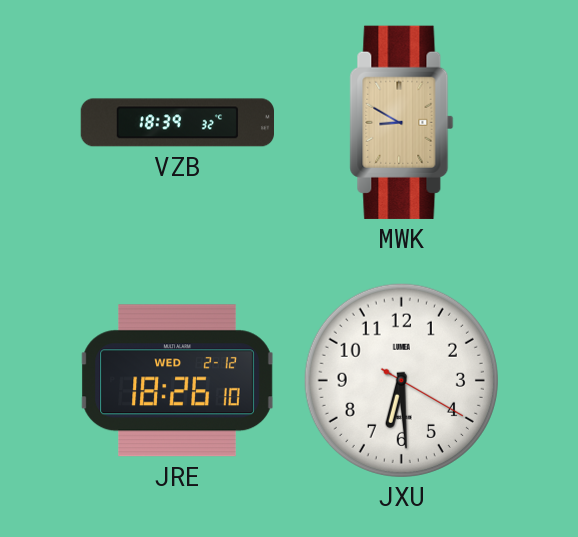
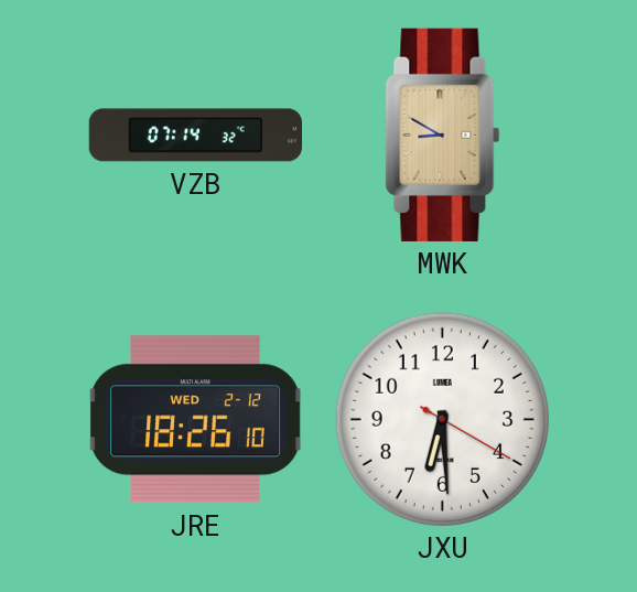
VZB: 18:39 -> 07:14 (195, 136)
